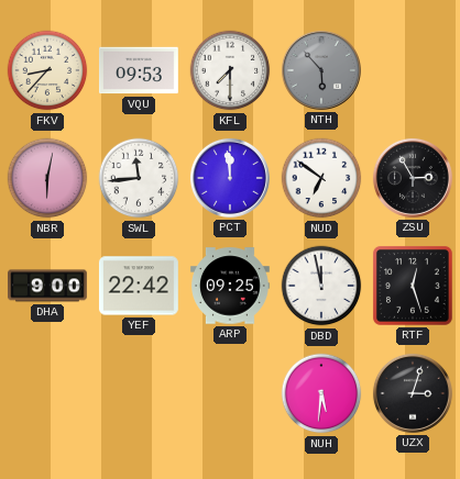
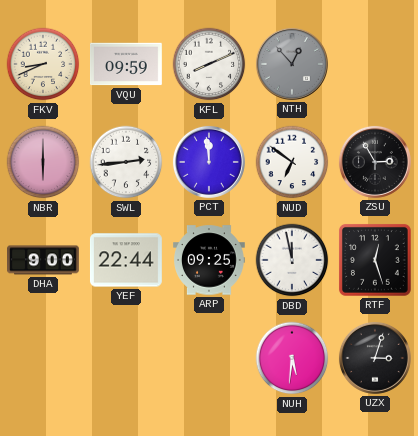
FKV: 8:37 -> 8:41 (43, 64)
VQU: 09:53 -> 09:59 (127, 64)
KFL: 7:30 -> 8:11 (209, 64)
NTH: 5:53 -> 12:53 (292, 64)
NBR: 6:02 -> 6:00 (43, 162)
SWL: 11:44 -> 2:44 (126, 162)
YEF: 22:42 -> 22:44 (126, 260)
